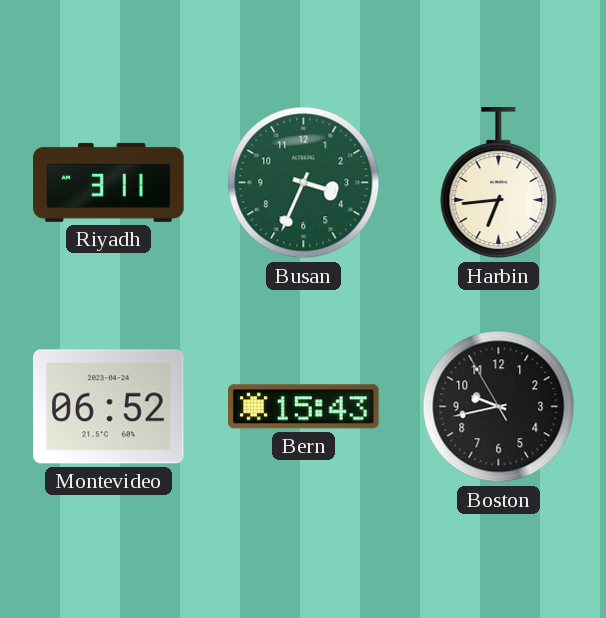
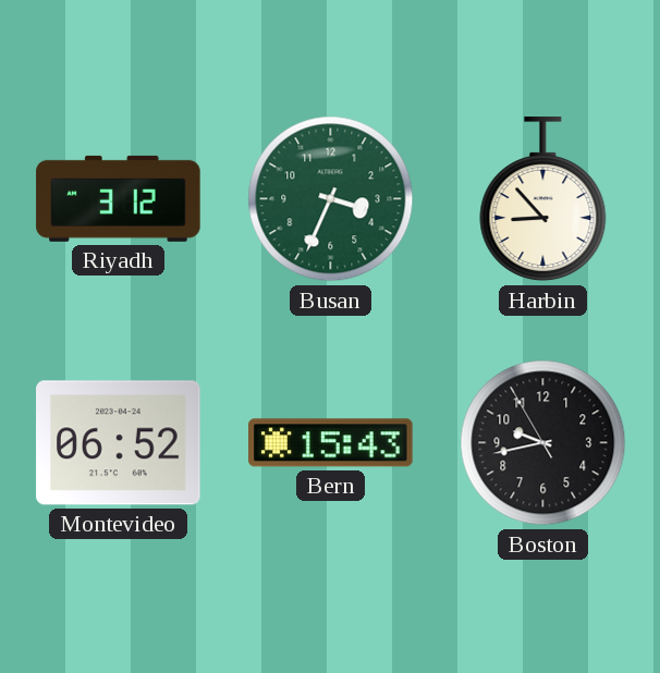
Riyadh: 3:11 -> 3:12 (119, 198)
Harbin: 6:44 -> 8:53 (543, 199)
